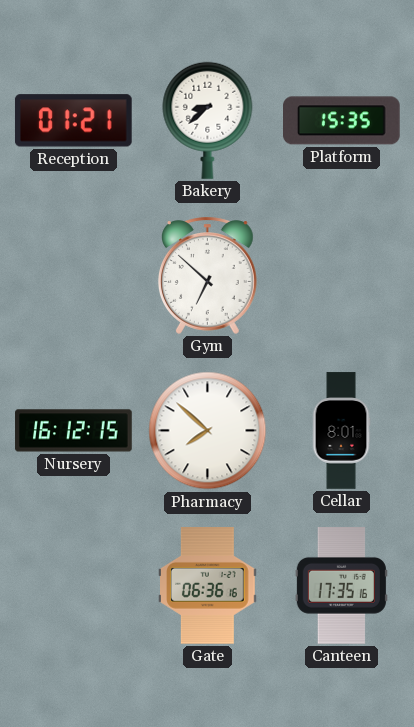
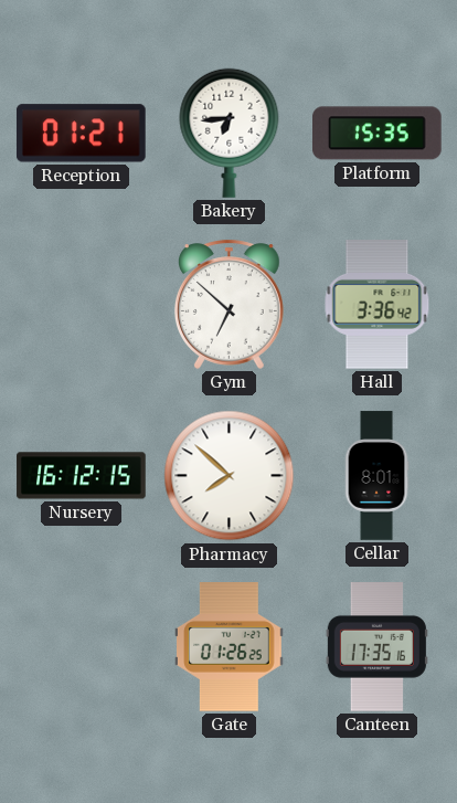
Bakery: 8:38 -> 6:44 (230, 133)
Hall: none -> 3:36 (378, 305)
Gate: 06:36 -> 01:26 (230, 647)
